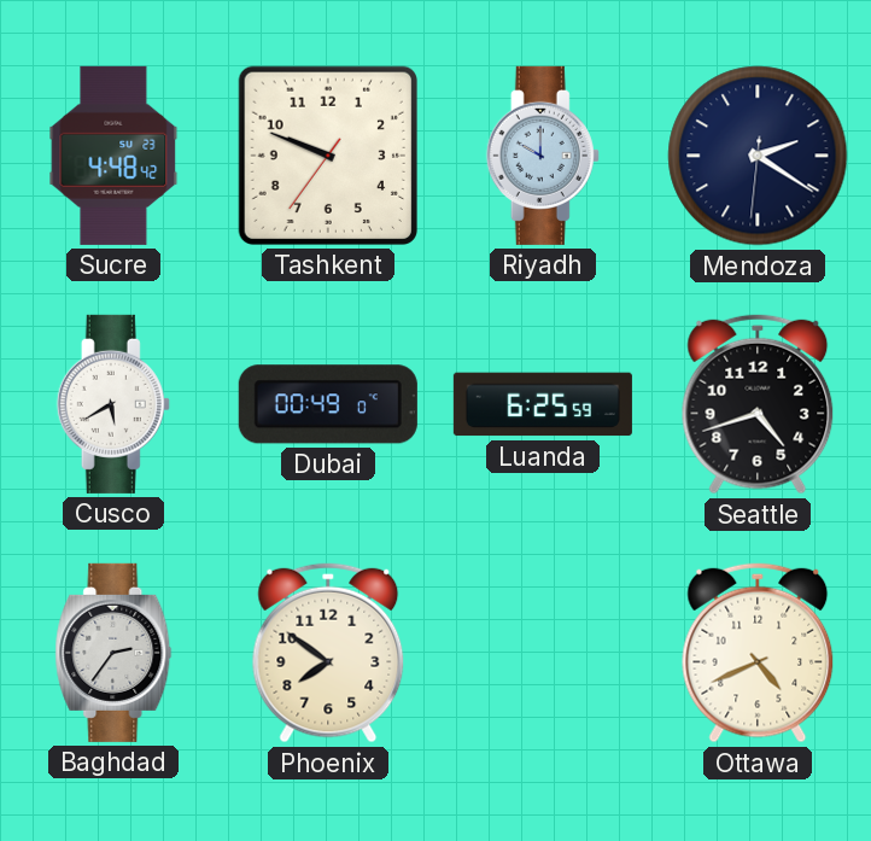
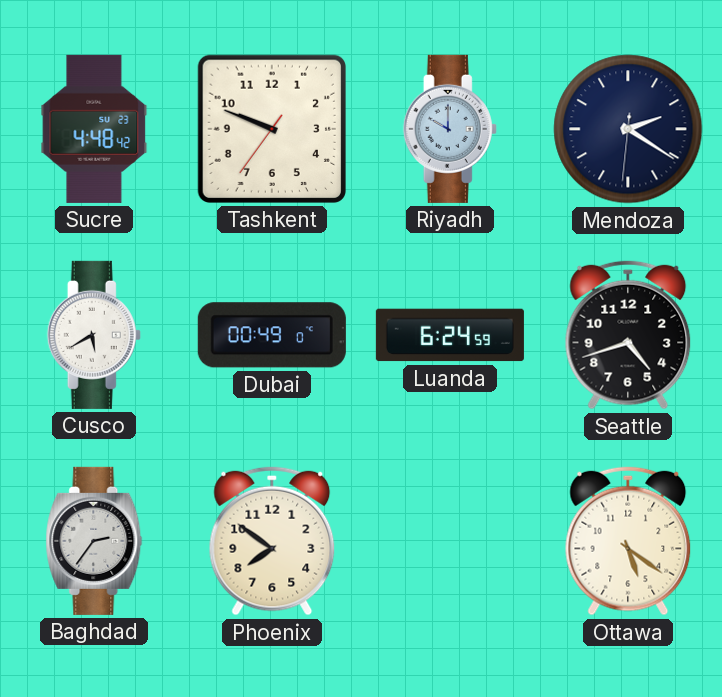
Luanda: 6:25 -> 6:24 (450, 335)
Ottawa: 4:41 -> 5:21 (628, 541)
